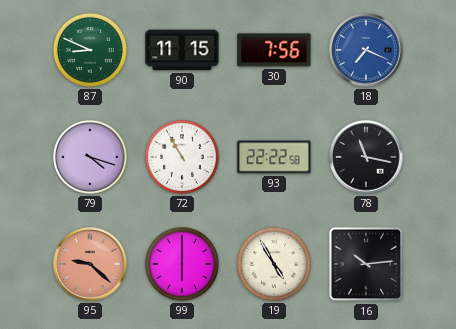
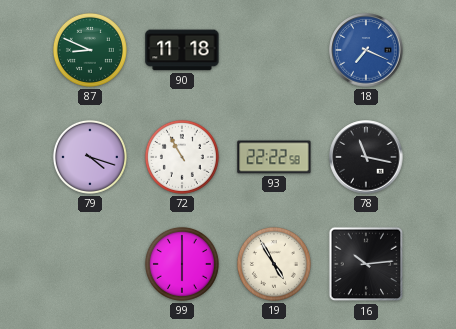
90: 11:15 -> 11:18 (182, 50)
30: 7:56 -> none (274, 50)
95: 9:22 -> none (90, 264)
